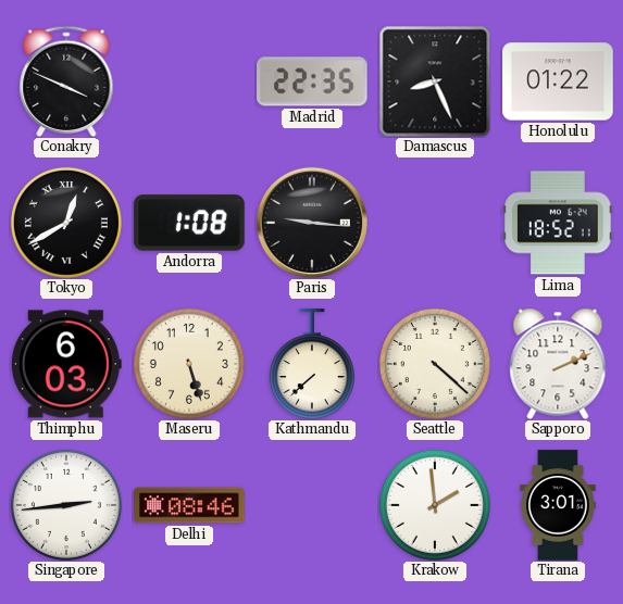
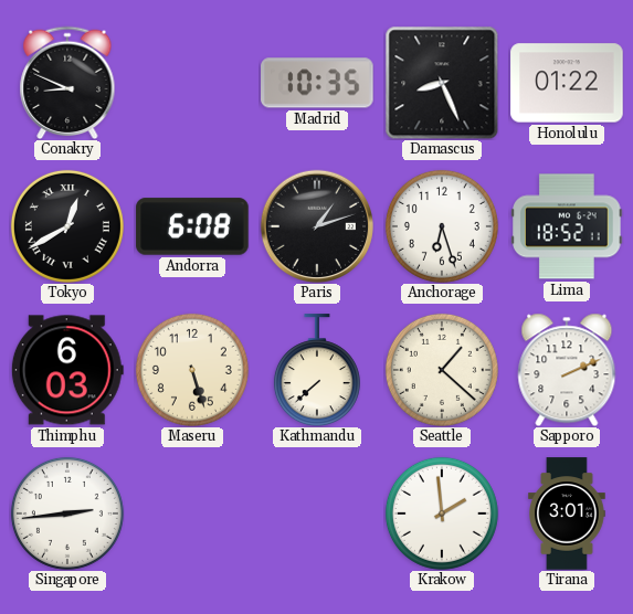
Conakry: 3:49 -> 8:49 (67, 83)
Madrid: 22:35 -> 10:35 (317, 83)
Andorra: 1:08 -> 6:08 (192, 226)
Paris: 9:16 -> 1:12 (316, 225)
Anchorage: none -> 6:27 (442, 226)
Seattle: 4:22 -> 1:22 (442, 370)
Delhi: 08:46 -> none (189, 505)
